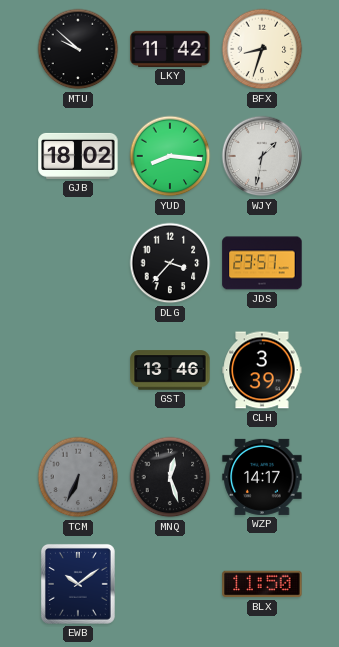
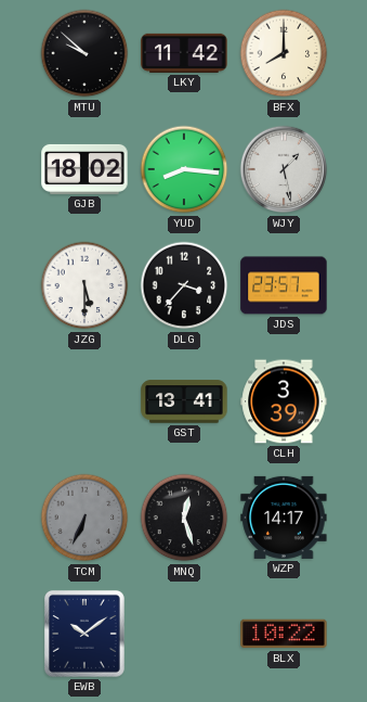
BFX: 8:33 -> 8:00 (284, 53)
WJY: 1:32 -> 1:28 (284, 169)
JZG: none -> 5:30 (84, 285)
GST: 13:46 -> 13:41 (184, 401)
BLX: 11:50 -> 10:22 (284, 634)
